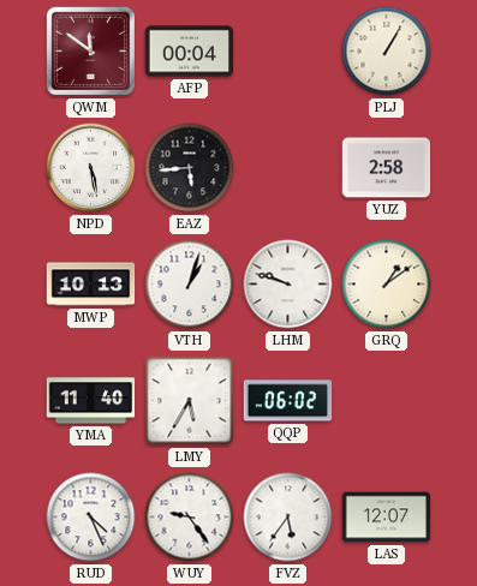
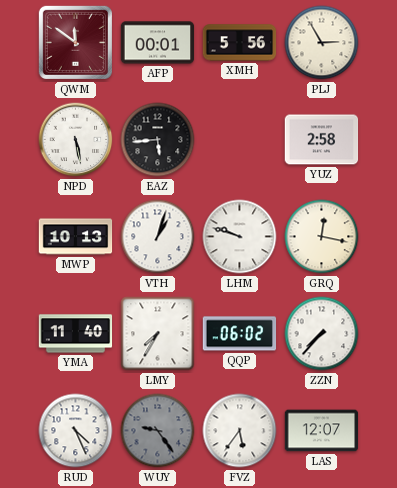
AFP: 00:04 -> 00:01 (158, 43)
XMH: none -> 5:56 (240, 43)
PLJ: 1:05 -> 2:55 (322, 43)
GRQ: 1:09 -> 12:17 (322, 237)
LMY: 5:35 -> 7:35 (158, 334)
ZZN: none -> 7:37 (322, 334)
WUY dial: white -> grey (158, 431)
